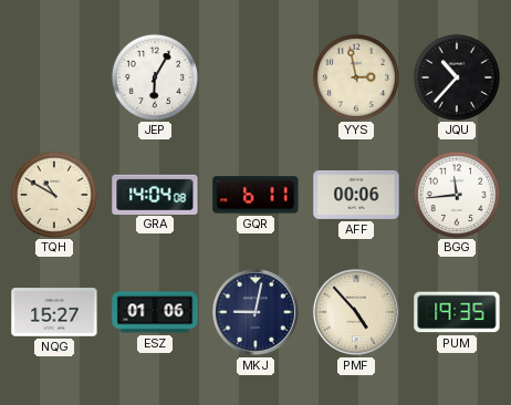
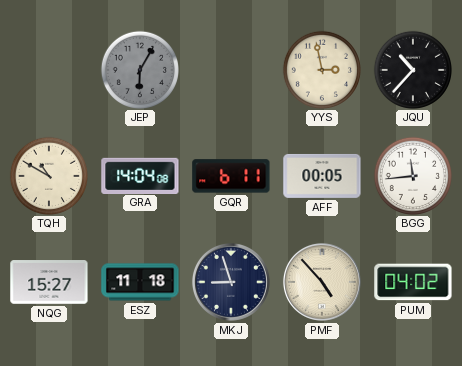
JEP dial: white -> grey (139, 69)
AFF: 00:06 -> 00:05 (322, 176)
ESZ: 01:06 -> 11:18 (140, 282)
MKJ: 9:02 -> 8:57 (231, 282)
PUM: 19:35 -> 04:02 (413, 282)
